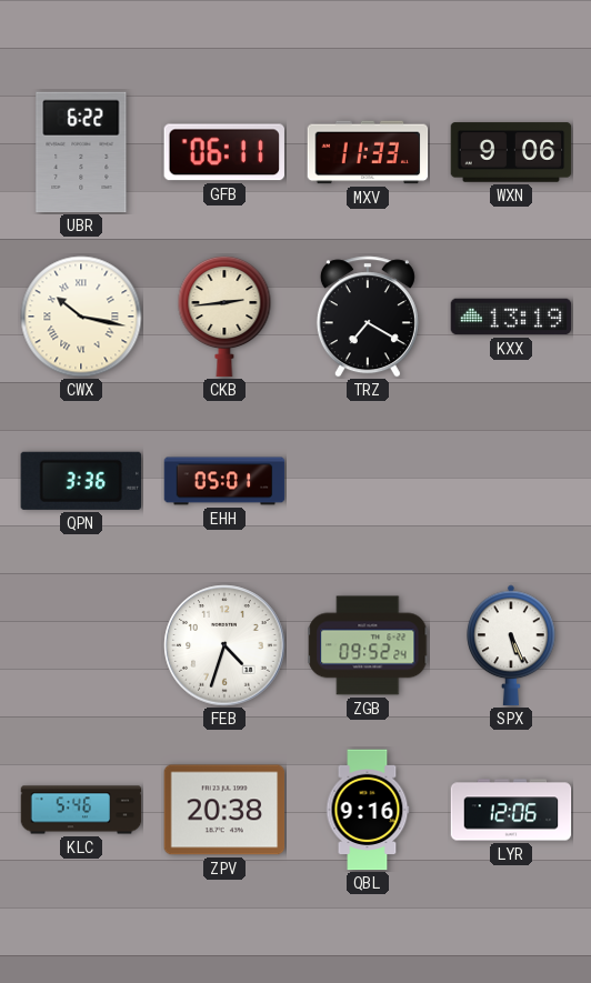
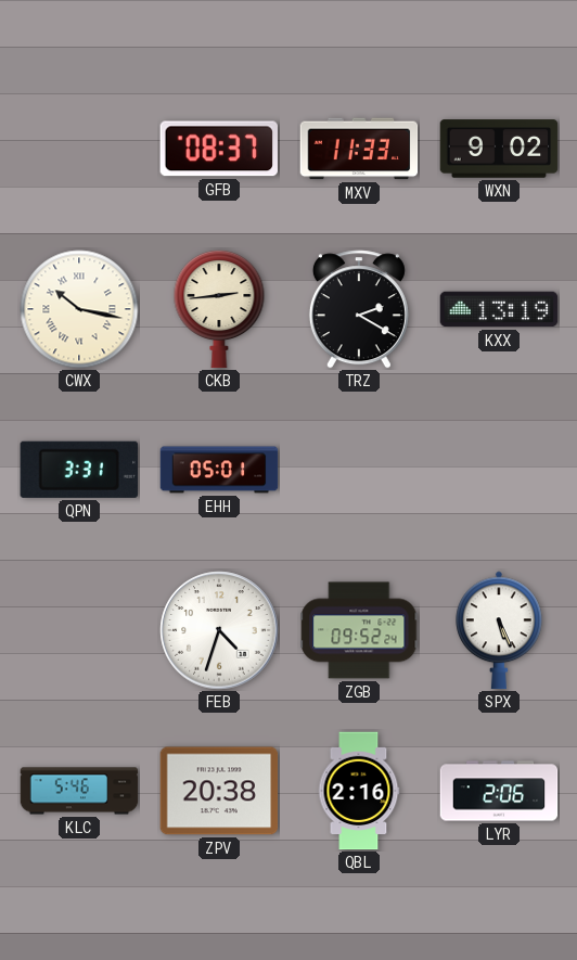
UBR: 6:22 -> none (81, 152)
GFB: 06:11 -> 08:37 (218, 149)
WXN: 9:06 -> 9:02 (499, 149)
TRZ: 7:20 -> 2:20 (359, 309)
QPN: 3:36 -> 3:31 (78, 470)
QBL: 9:16 -> 2:16 (359, 791)
LYR: 12:06 -> 2:06 (499, 791)
